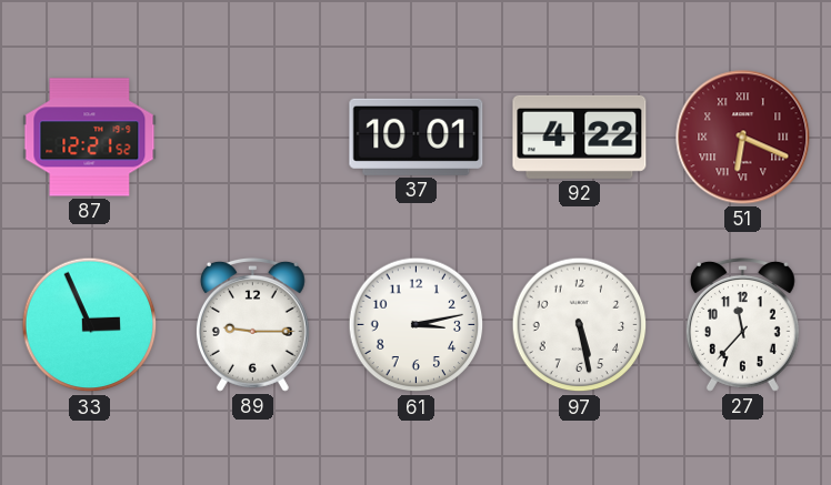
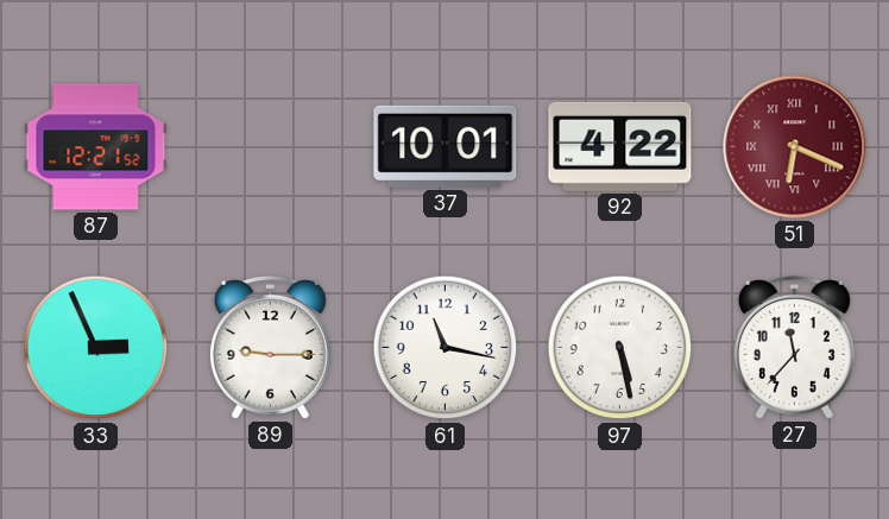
61: 3:13 -> 11:17 (446, 348)
